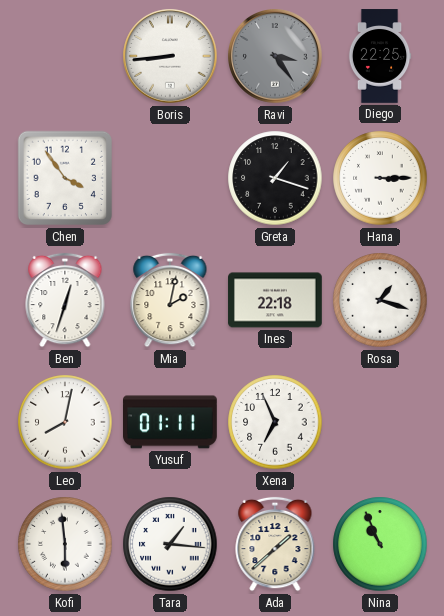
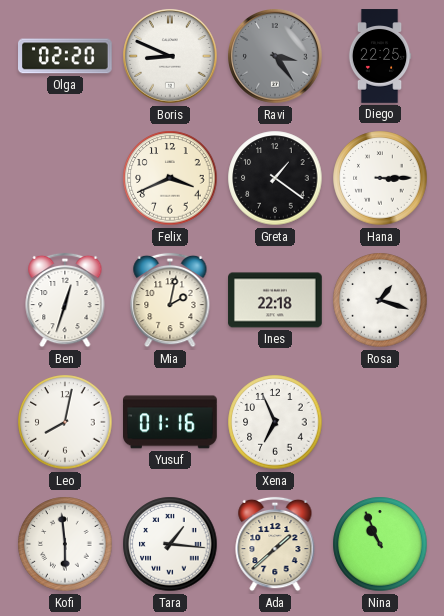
Olga: none -> 02:20 (66, 56)
Boris: 8:44 -> 8:49 (170, 56)
Chen: 3:54 -> none (65, 178)
Felix: none -> 3:41 (170, 178)
Greta: 1:18 -> 1:21 (275, 178)
Yusuf: 01:11 -> 01:16 (171, 422)
